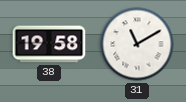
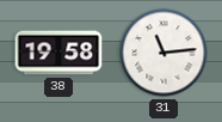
31: 11:10 -> 11:14 (164, 53)
